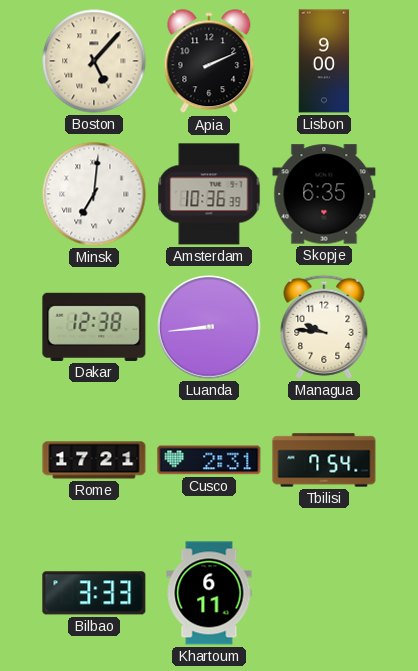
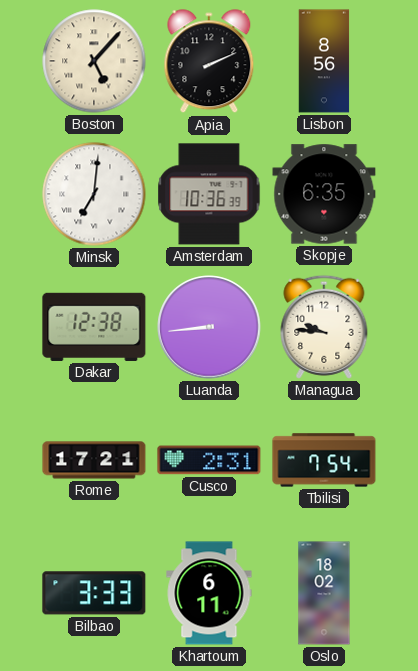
Lisbon: 9:00 -> 8:56 (324, 61)
Oslo: none -> 18:02 (324, 593)
